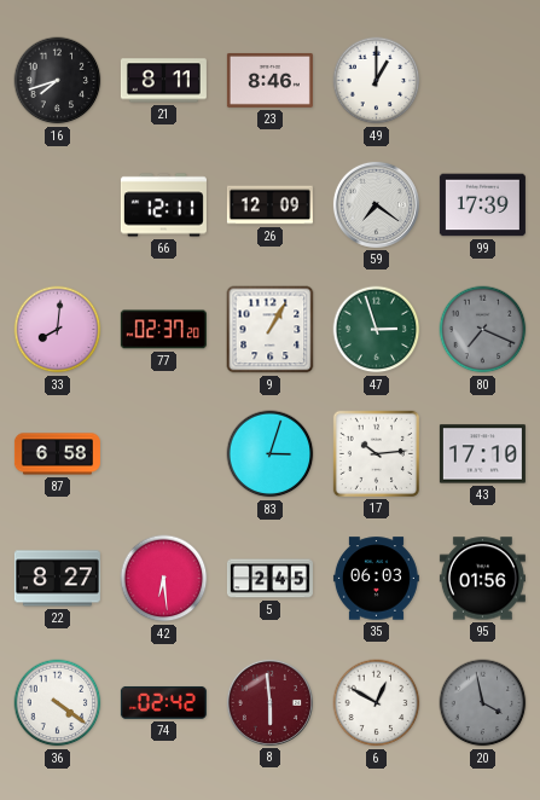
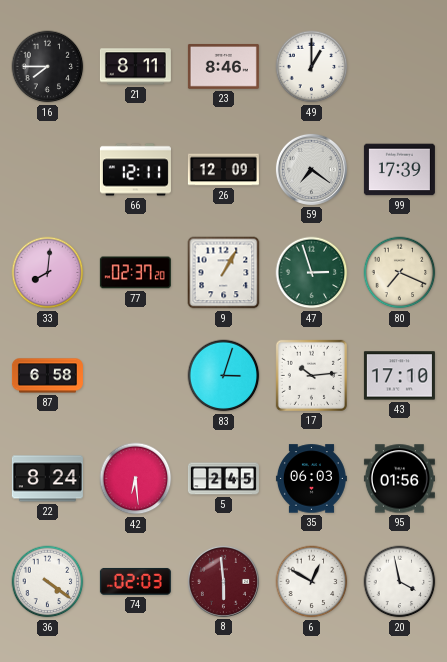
16: 7:42 -> 7:45 (48, 67)
80 dial: grey -> cream (400, 273)
22: 8:27 -> 8:24 (47, 479)
74: 02:42 -> 02:03 (135, 581)
20 dial: grey -> white (400, 582)
